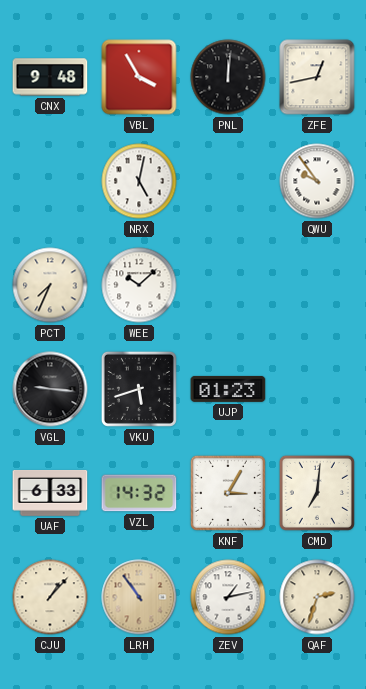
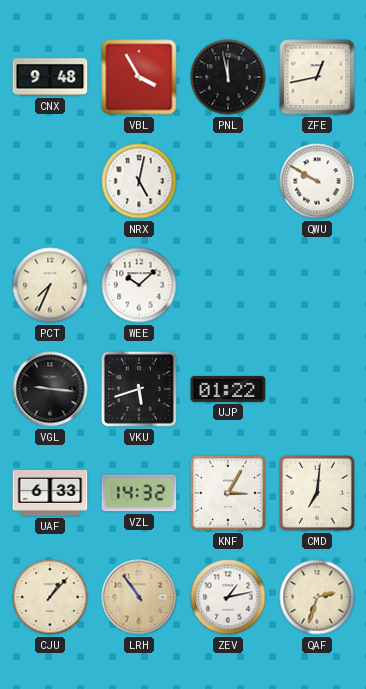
PNL: 12:01 -> 11:58 (228, 77)
QWU: 9:54 -> 9:50 (317, 181)
UJP: 01:23 -> 01:22 (228, 389)
